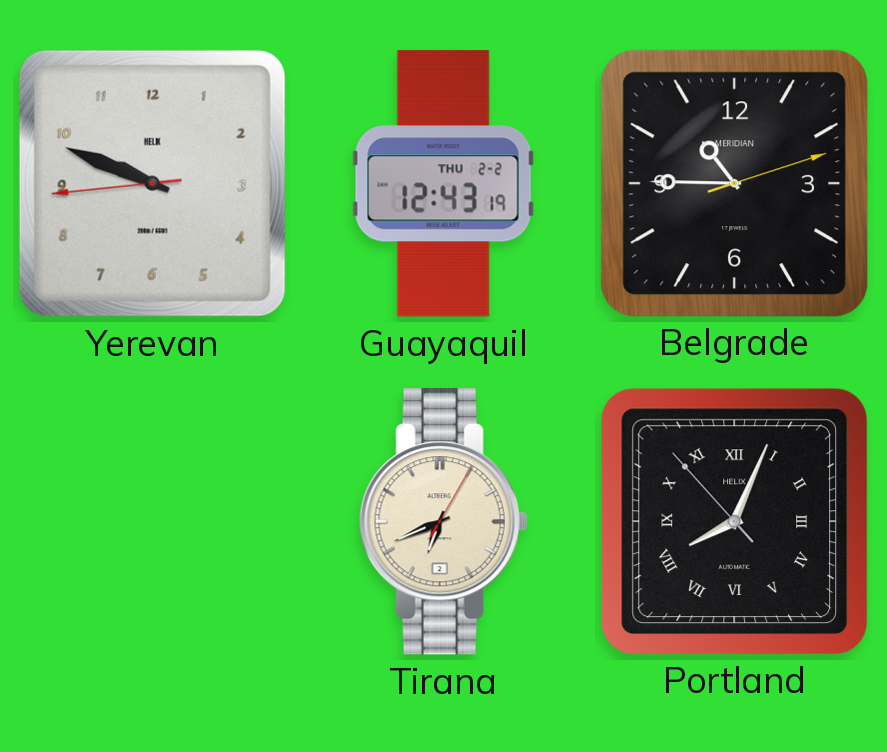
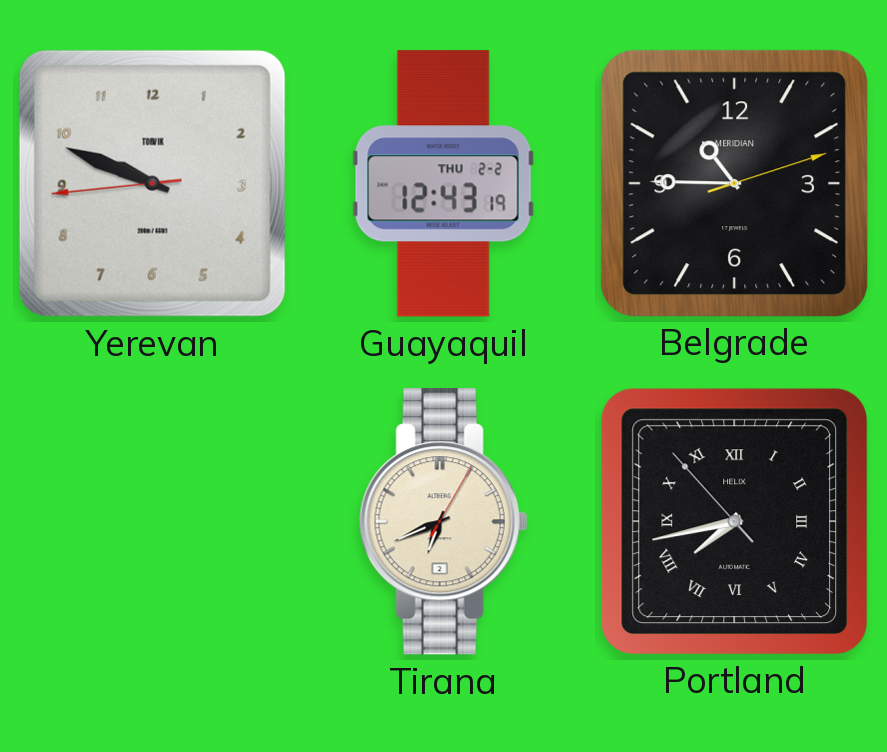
Yerevan brand: HELIX -> TORVIK (152, 183)
Portland: 8:03 -> 7:42 (734, 521)
